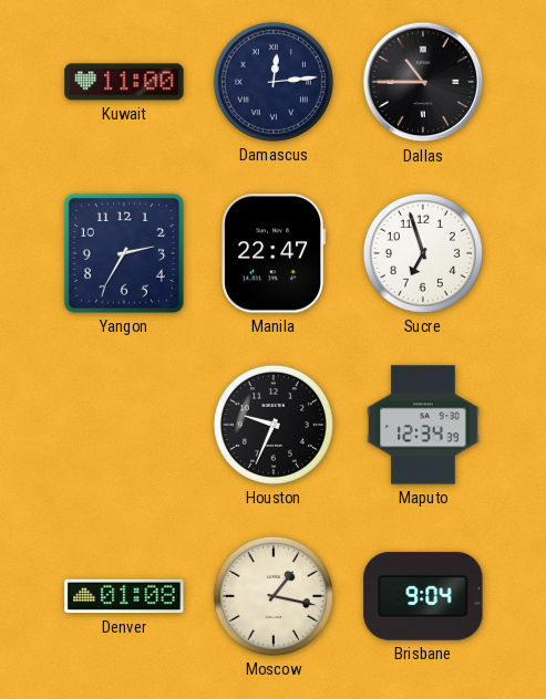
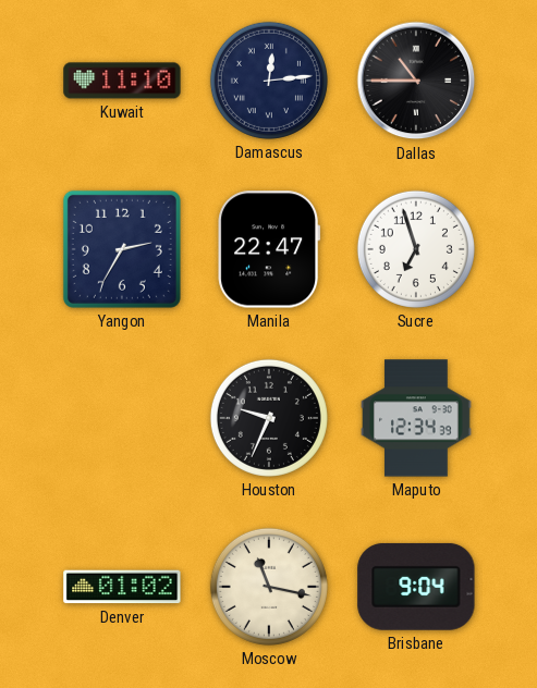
Kuwait: 11:00 -> 11:10 (122, 81)
Denver: 01:08 -> 01:02 (122, 587)
Moscow: 1:17 -> 11:17 (269, 587)
